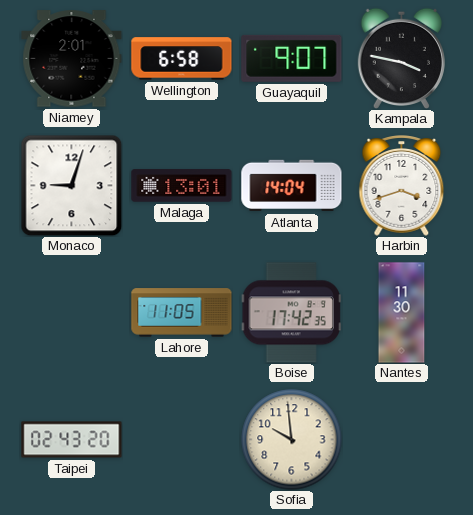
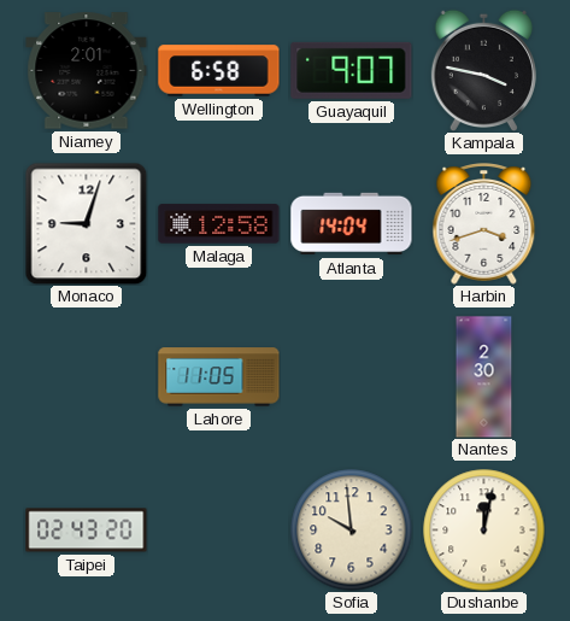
Malaga: 13:01 -> 12:58 (219, 224)
Boise: 17:42 -> none (291, 313)
Nantes: 11:30 -> 2:30 (484, 377)
Dushanbe: none -> 12:02 (484, 531)
